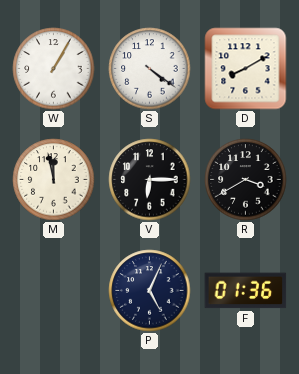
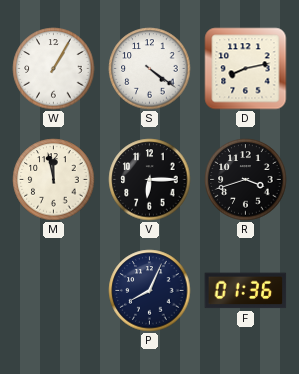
D: 8:10 -> 8:13 (246, 69)
R: 3:40 -> 3:42 (246, 180)
P: 5:04 -> 8:04 (150, 291)
